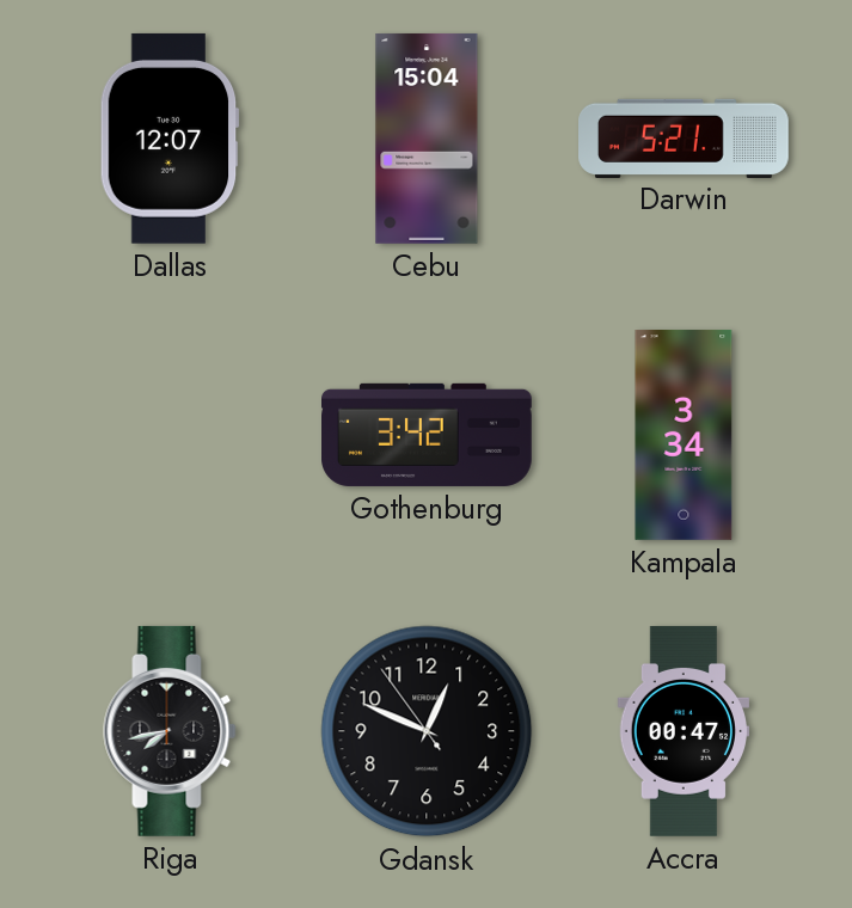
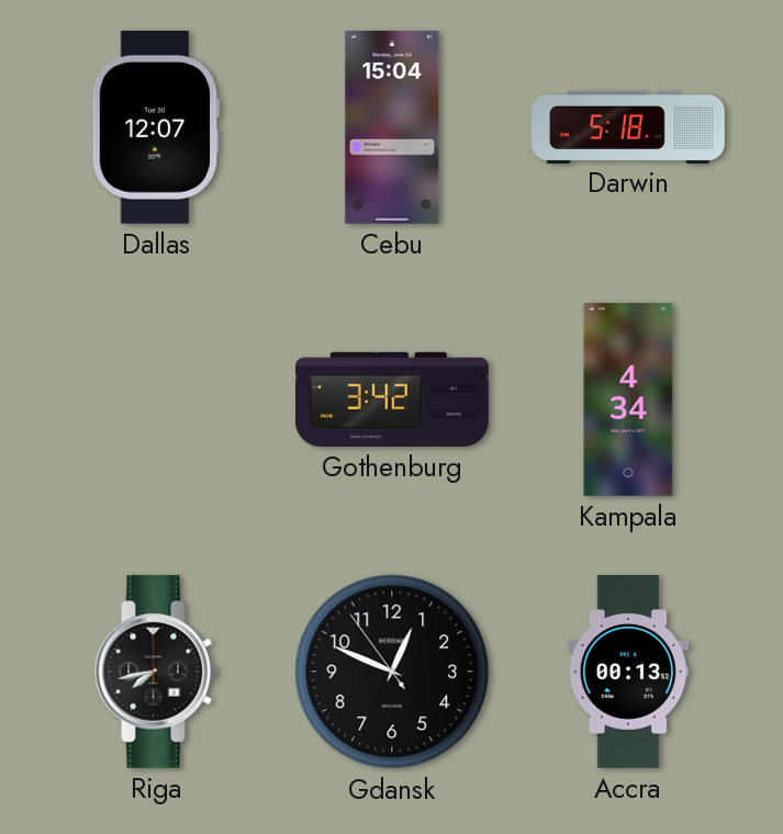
Darwin: 5:21 -> 5:18 (629, 126)
Kampala: 3:34 -> 4:34 (628, 401)
Accra: 00:47 -> 00:13 (627, 672)
